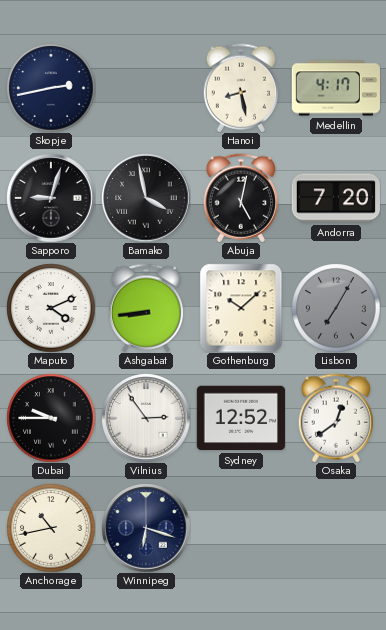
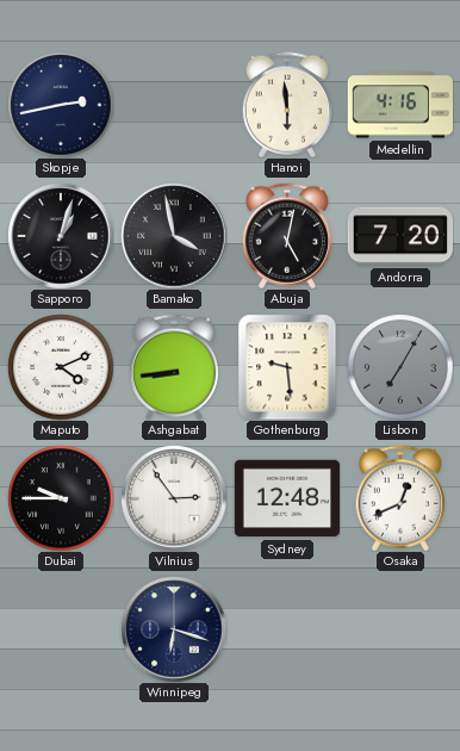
Hanoi: 8:28 -> 5:59 (286, 105)
Medellin: 4:17 -> 4:16 (399, 105)
Sapporo: 9:03 -> 1:03 (61, 236)
Gothenburg: 10:08 -> 9:29 (287, 367)
Sydney: 12:52 -> 12:48 (286, 498)
Osaka: 12:39 -> 12:41 (399, 498)
Anchorage: 10:43 -> none (51, 528)
